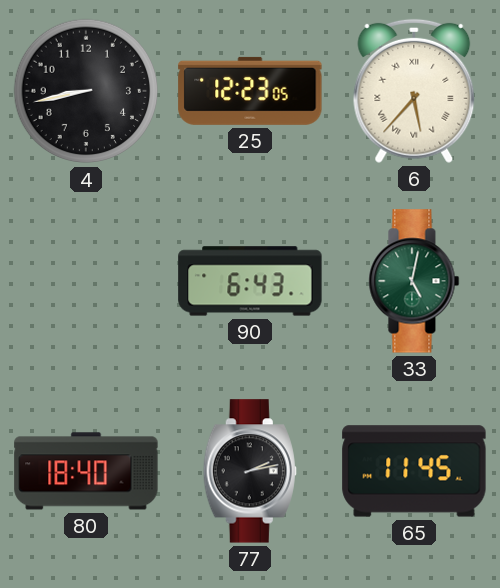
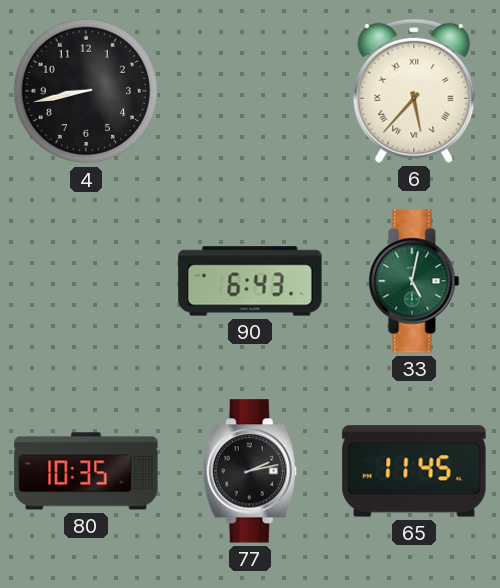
25: 12:23 -> none (250, 91)
80: 18:40 -> 10:35 (86, 471)
